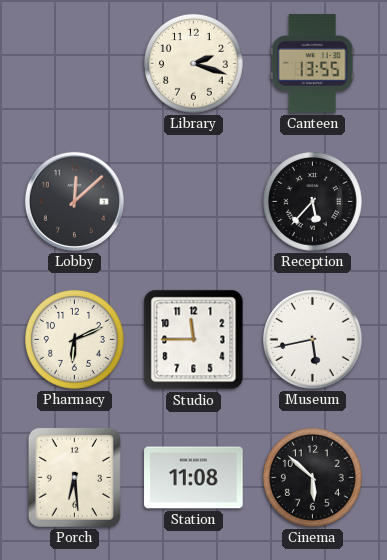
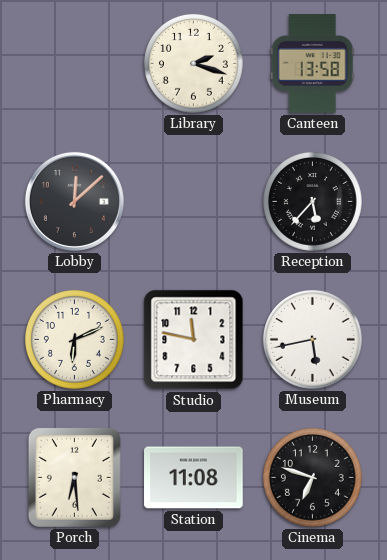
Canteen: 13:55 -> 13:58 (312, 64)
Studio: 11:45 -> 11:47 (194, 340)
Cinema: 5:52 -> 6:48 (312, 477)
